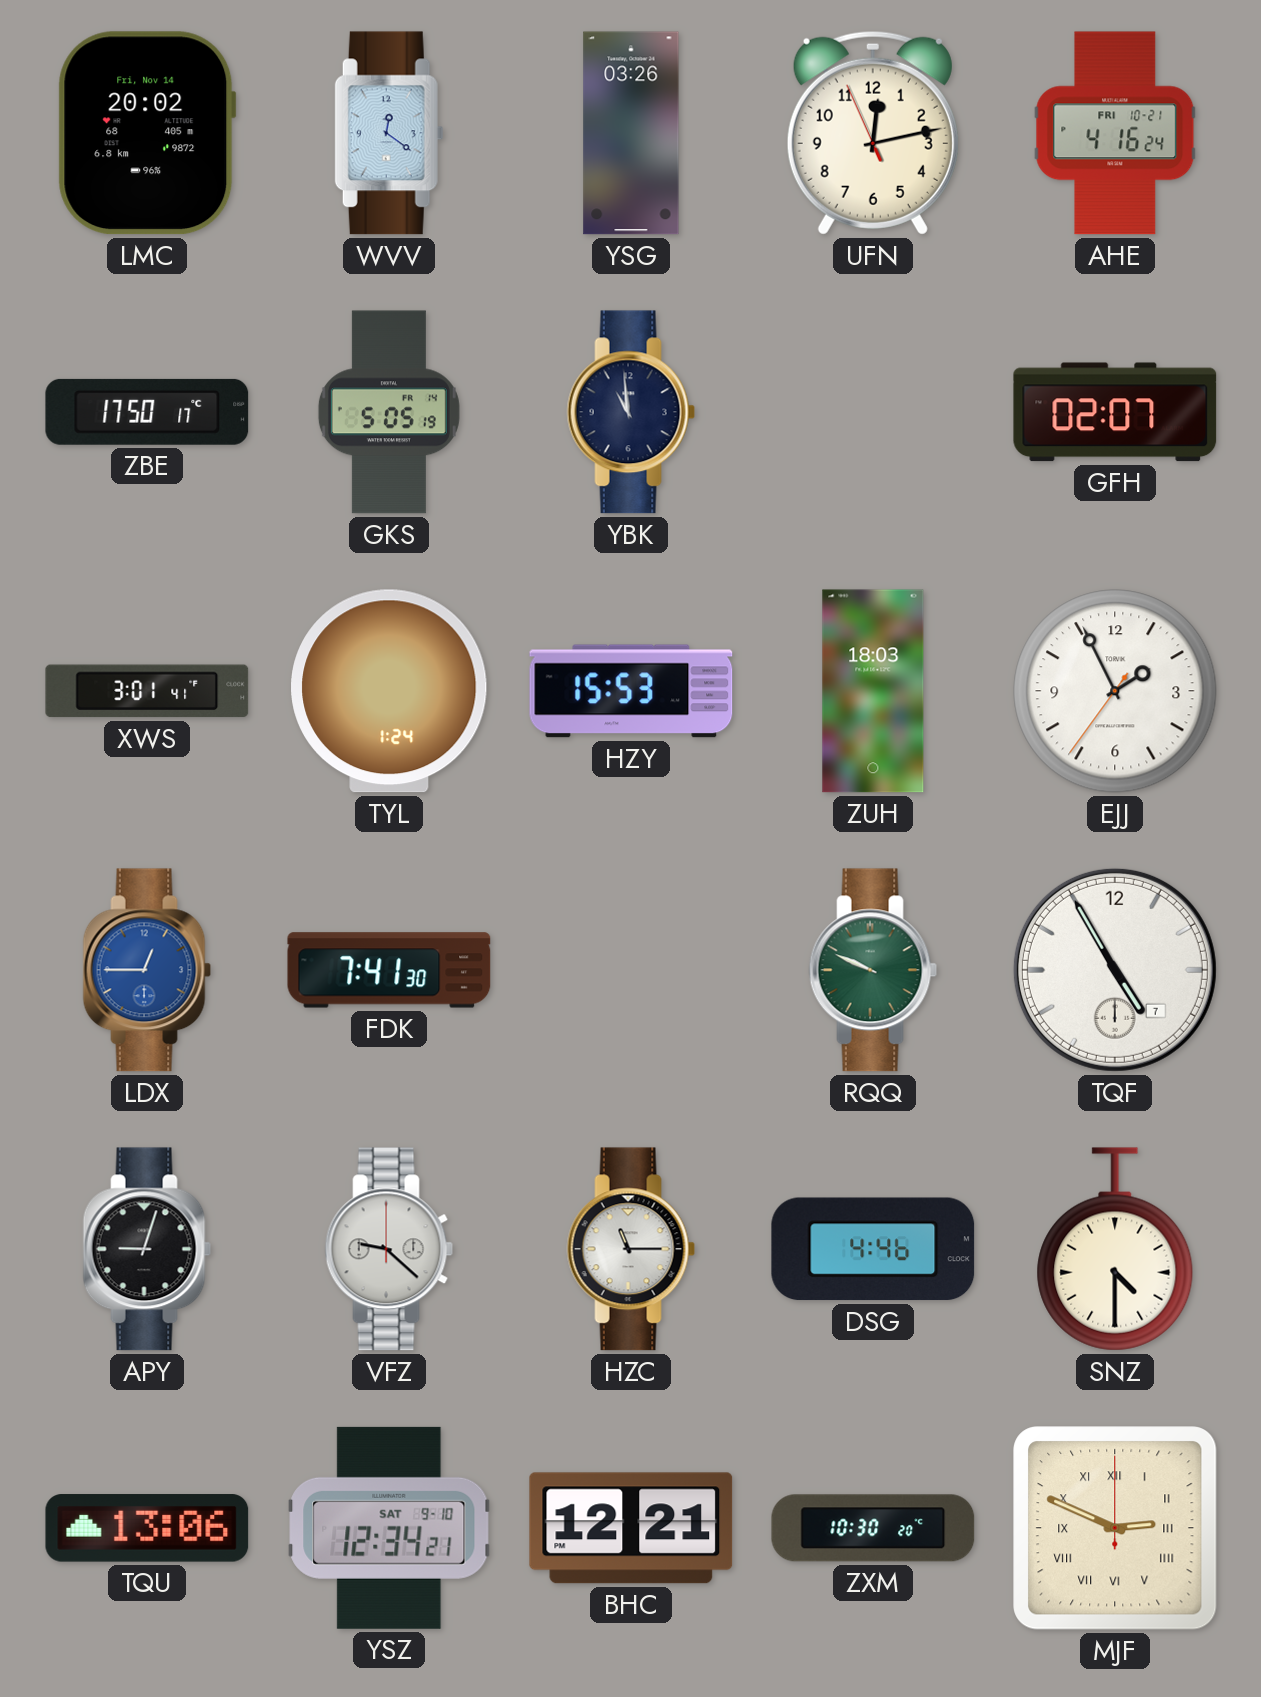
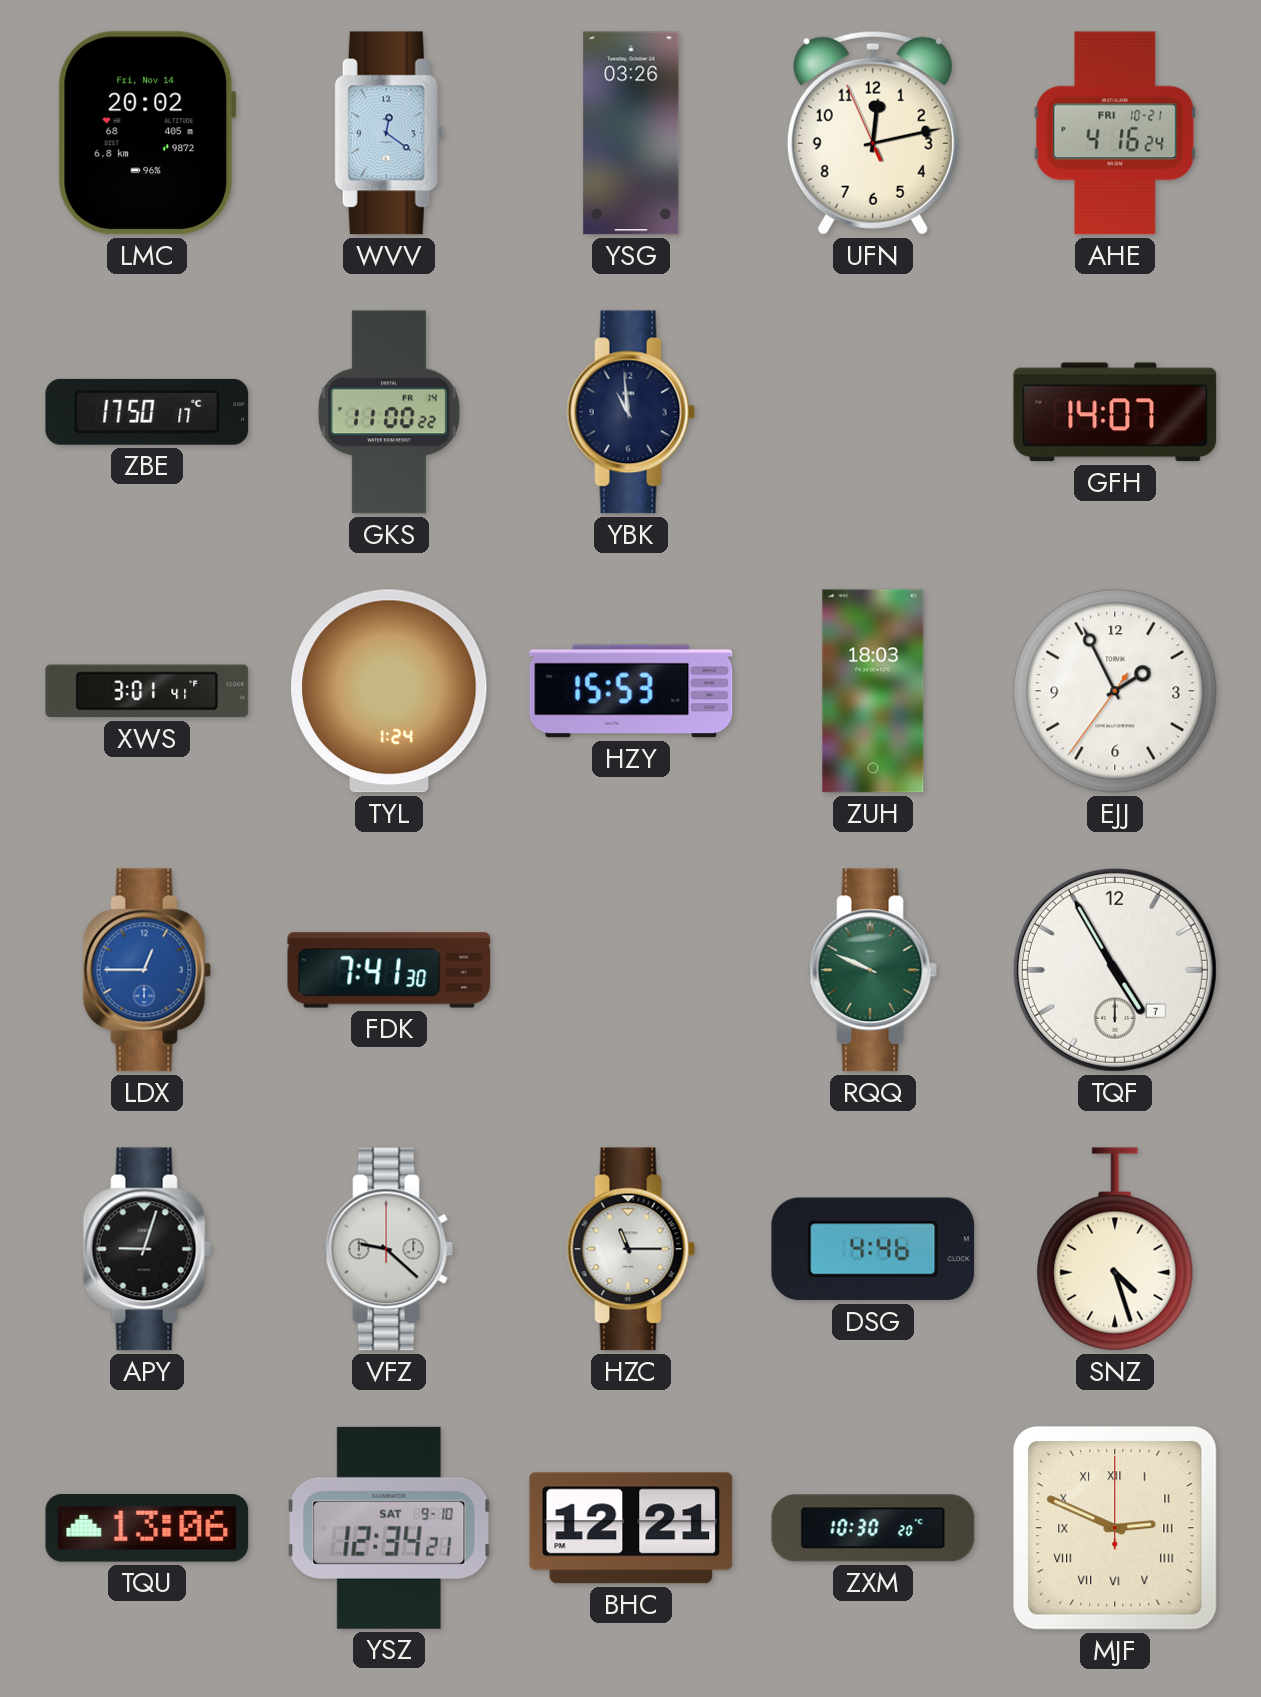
GKS: 5:05 -> 11:00 (389, 412)
GFH: 02:07 -> 14:07 (1115, 412)
SNZ: 4:30 -> 4:27 (1115, 1249)
